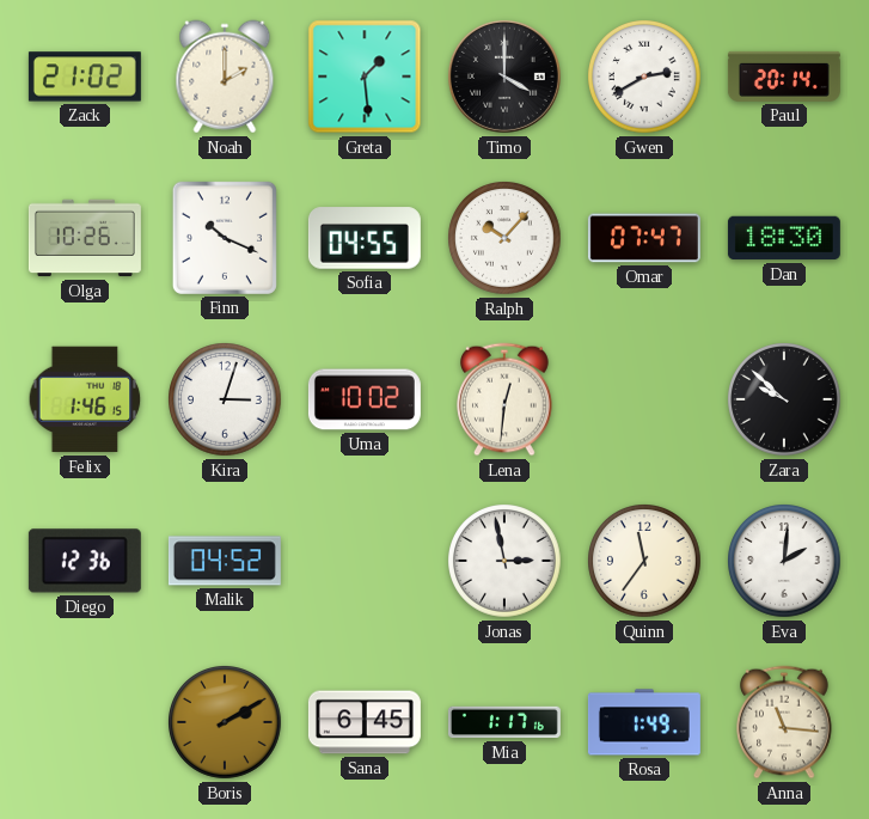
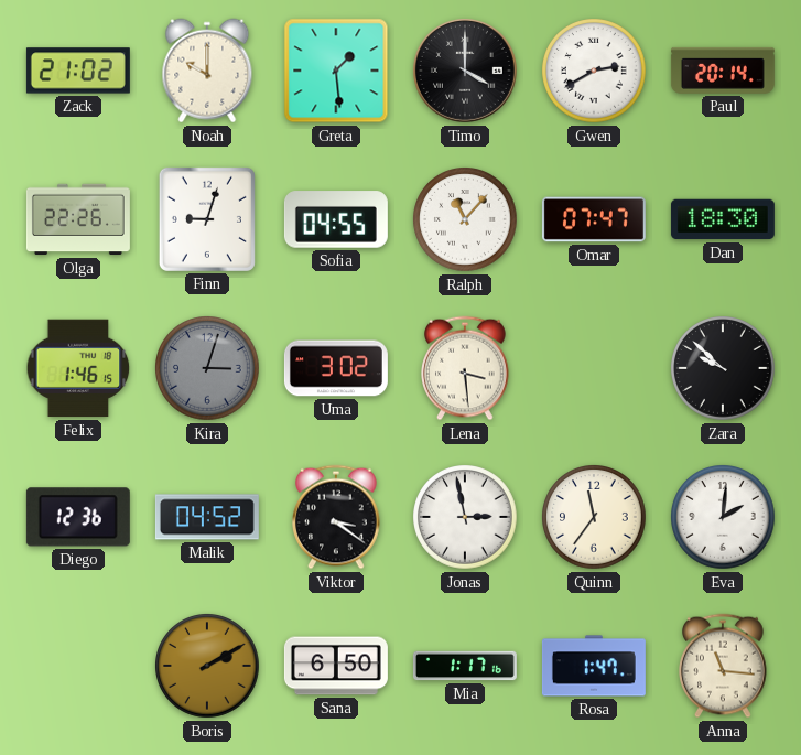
Noah: 2:00 -> 10:00 (207, 71)
Olga: 10:26 -> 22:26 (78, 219)
Finn: 10:19 -> 9:03 (207, 219)
Ralph: 10:07 -> 11:07 (465, 219)
Kira dial: white -> grey (207, 368)
Uma: 10:02 -> 3:02 (336, 368)
Lena: 12:31 -> 3:29 (466, 368)
Viktor: none -> 3:21 (337, 517)
Sana: 6:45 -> 6:50 (336, 666)
Rosa: 1:49 -> 1:47 (594, 666)
